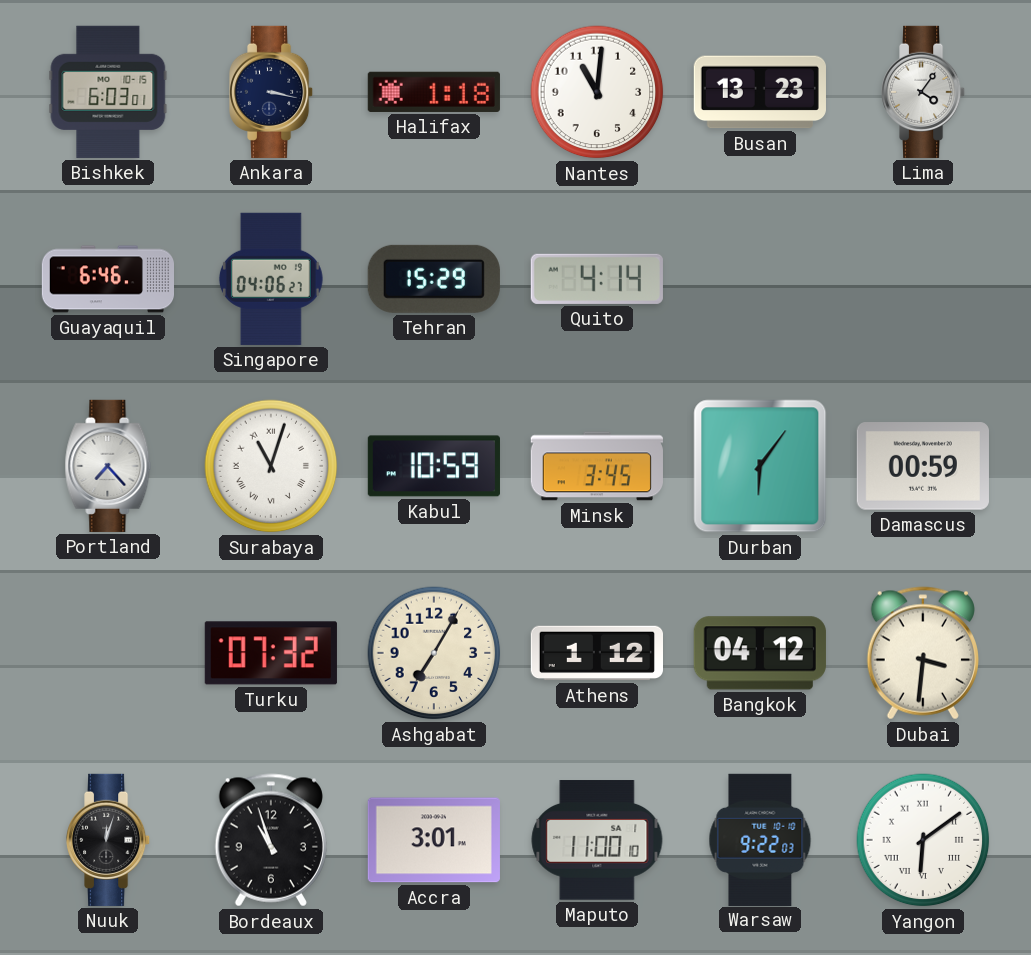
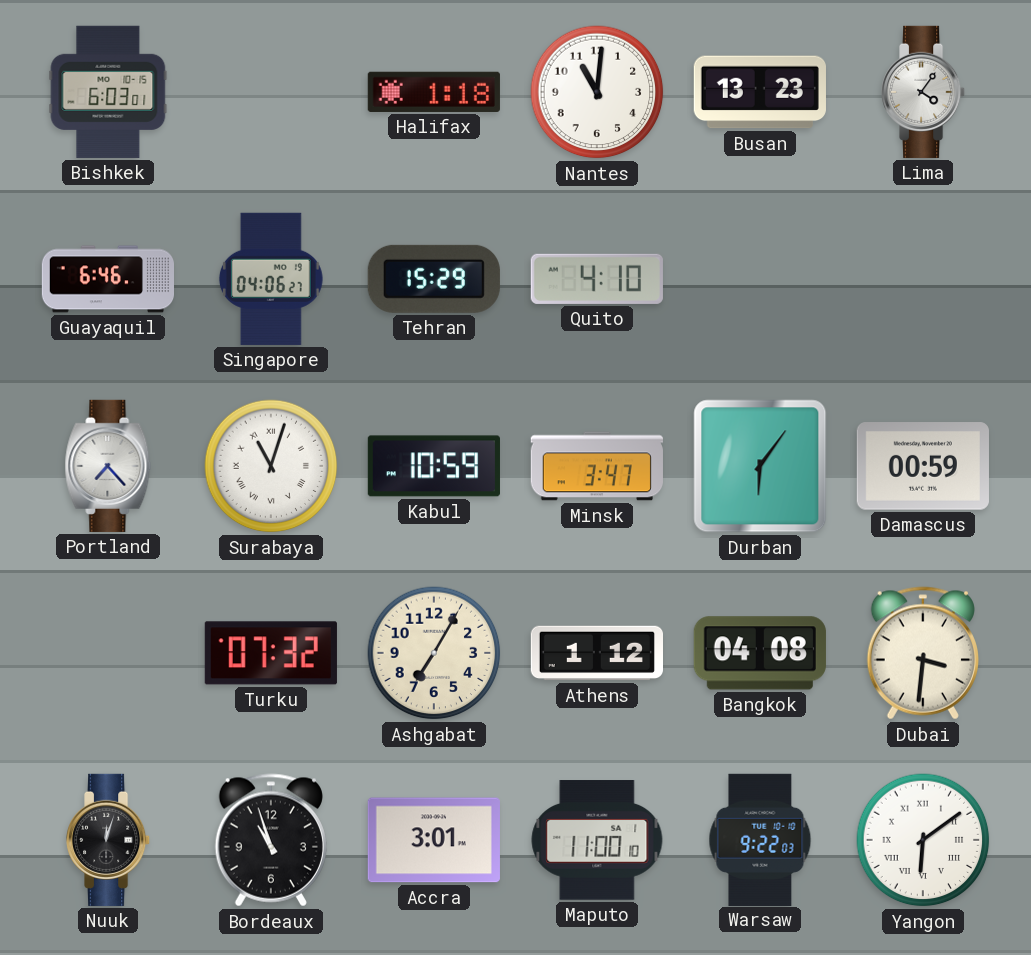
Ankara: 3:17 -> none (272, 92)
Quito: 4:14 -> 4:10 (597, 279)
Minsk: 3:45 -> 3:47 (597, 466)
Bangkok: 04:12 -> 04:08 (760, 653)
